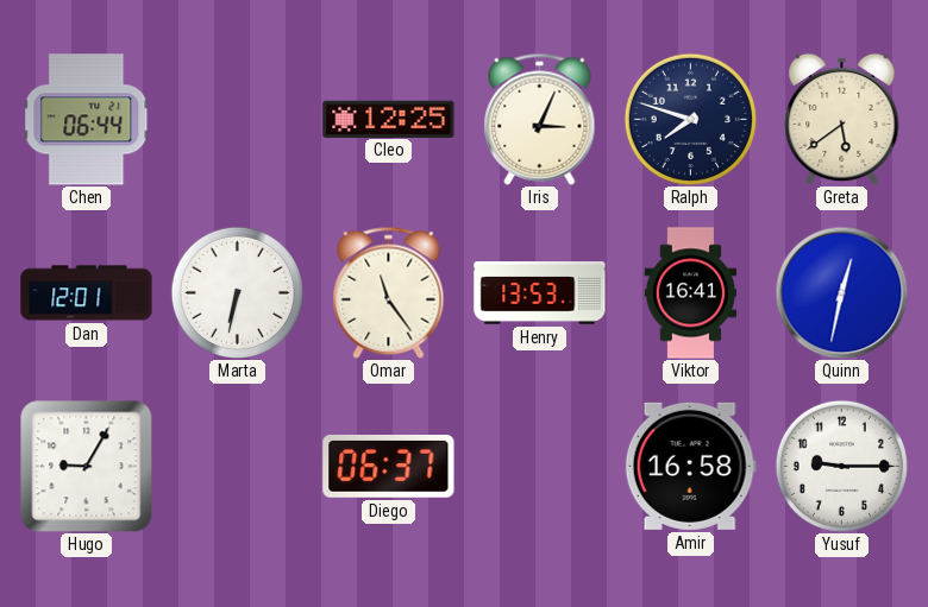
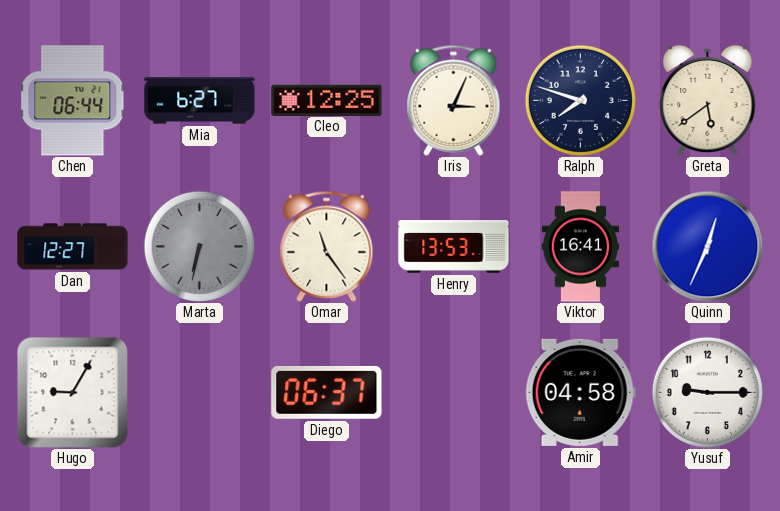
Mia: none -> 6:27 (200, 101)
Dan: 12:01 -> 12:27 (73, 247)
Marta dial: white -> grey (199, 246)
Quinn: 12:32 -> 12:34 (707, 246)
Amir: 16:58 -> 04:58 (580, 392)
